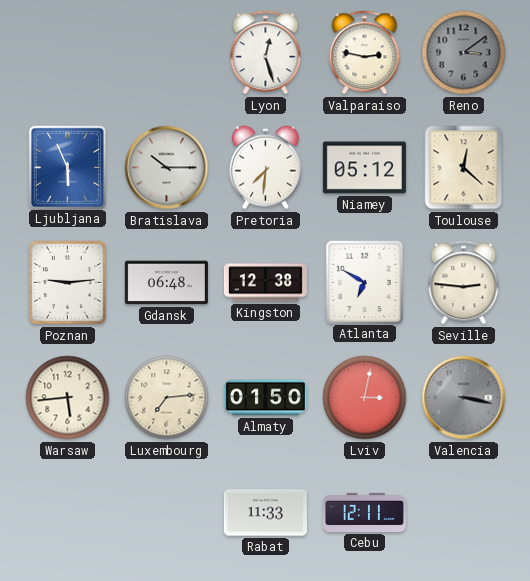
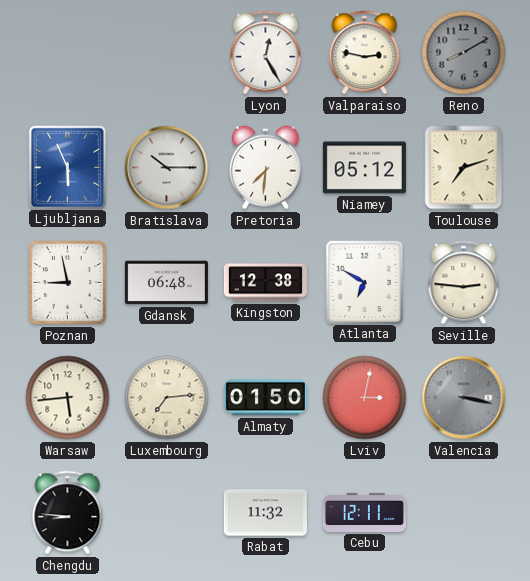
Lyon: 12:27 -> 12:25 (266, 53)
Reno: 3:09 -> 8:10 (464, 53)
Toulouse: 12:22 -> 7:12 (464, 168)
Poznan: 9:14 -> 8:58 (68, 283)
Chengdu: none -> 8:46 (68, 513)
Rabat: 11:33 -> 11:32 (265, 513)
